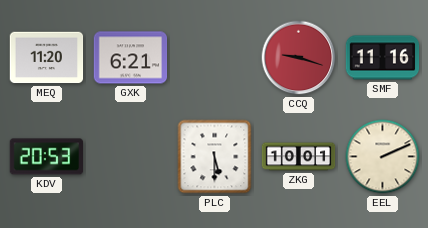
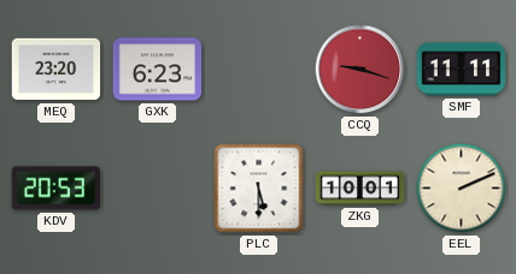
MEQ: 11:20 -> 23:20 (57, 70)
GXK: 6:21 -> 6:23 (158, 70)
SMF: 11:16 -> 11:11 (462, 70)
